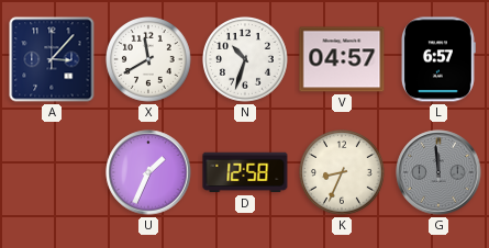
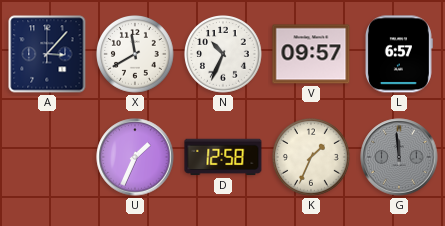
N: 10:33 -> 10:34 (224, 55)
V: 04:57 -> 09:57 (311, 54)
K: 8:34 -> 1:34 (312, 158)
